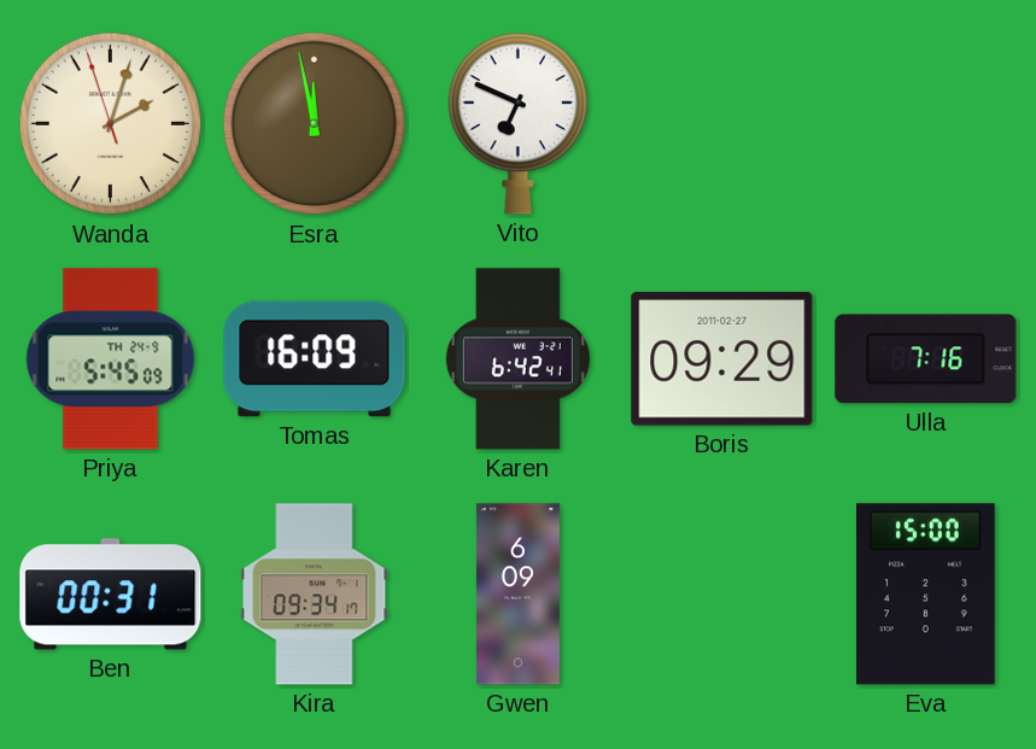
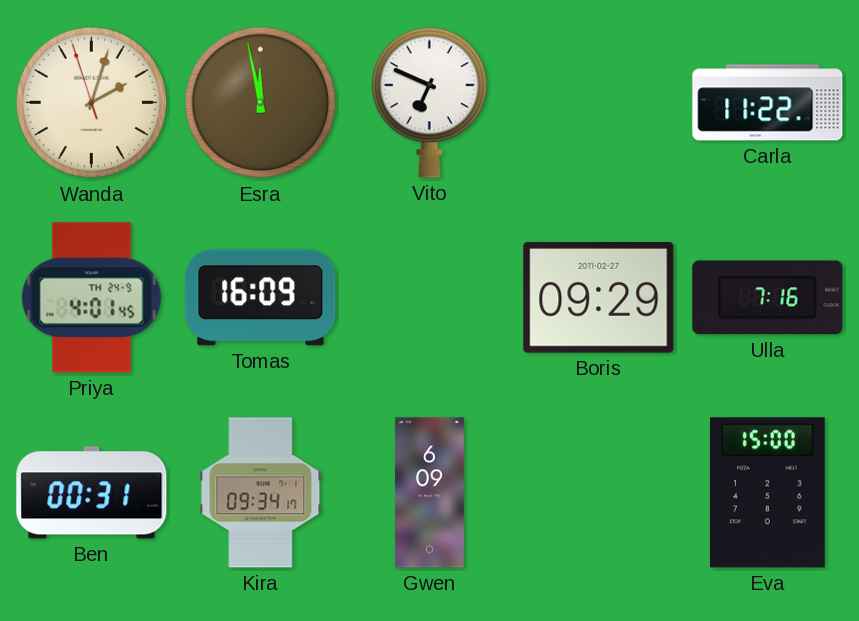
Carla: none -> 11:22 (768, 103)
Priya: 5:45 -> 4:01 (92, 298)
Karen: 6:42 -> none (517, 359)
